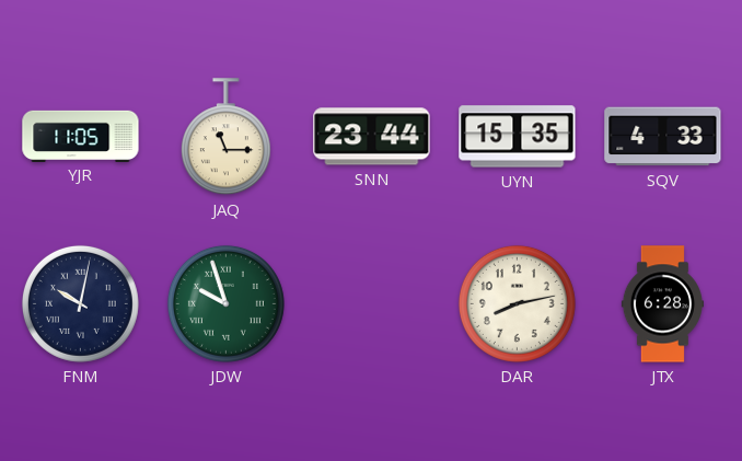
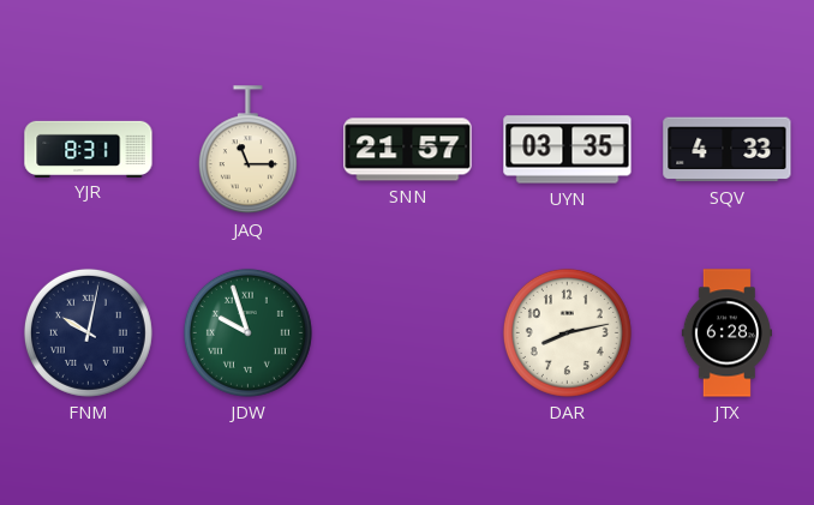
YJR: 11:05 -> 8:31 (89, 149)
SNN: 23:44 -> 21:57 (408, 150)
UYN: 15:35 -> 03:35 (568, 150)
